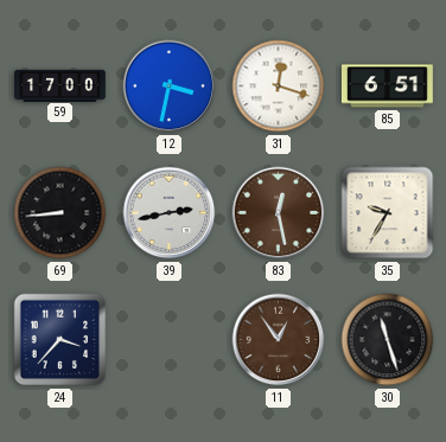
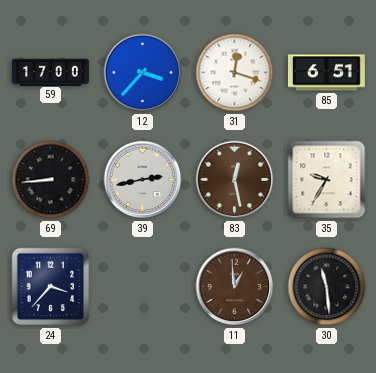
12: 3:32 -> 3:37 (143, 73)
11: 12:54 -> 12:59 (235, 287)
30: 11:27 -> 11:29 (327, 287)
